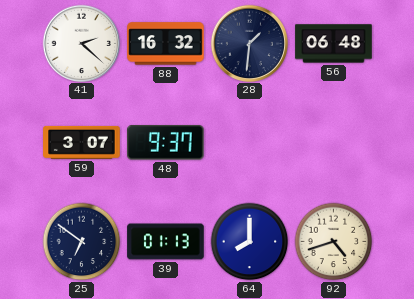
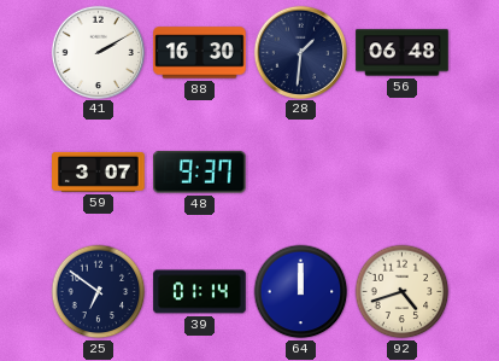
41: 2:22 -> 2:10 (98, 52)
88: 16:32 -> 16:30 (200, 53)
39: 01:13 -> 01:14 (200, 292)
64: 8:00 -> 12:00 (301, 292)
